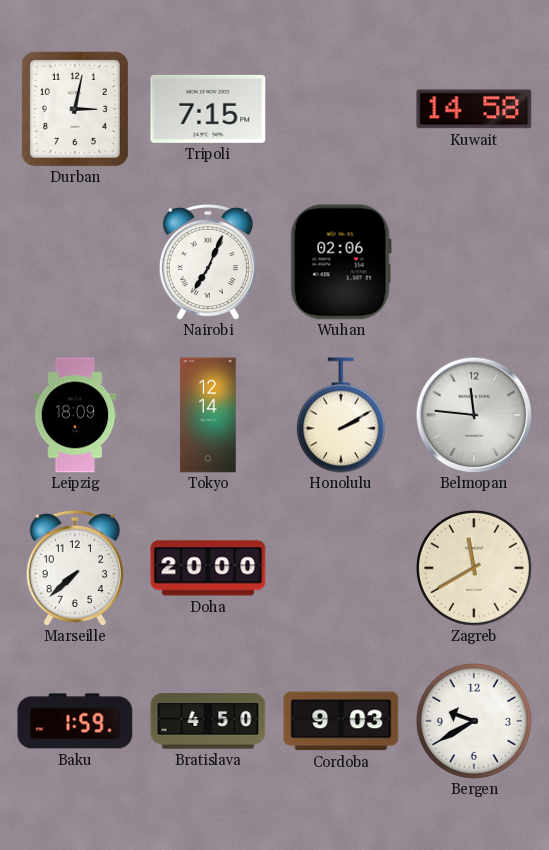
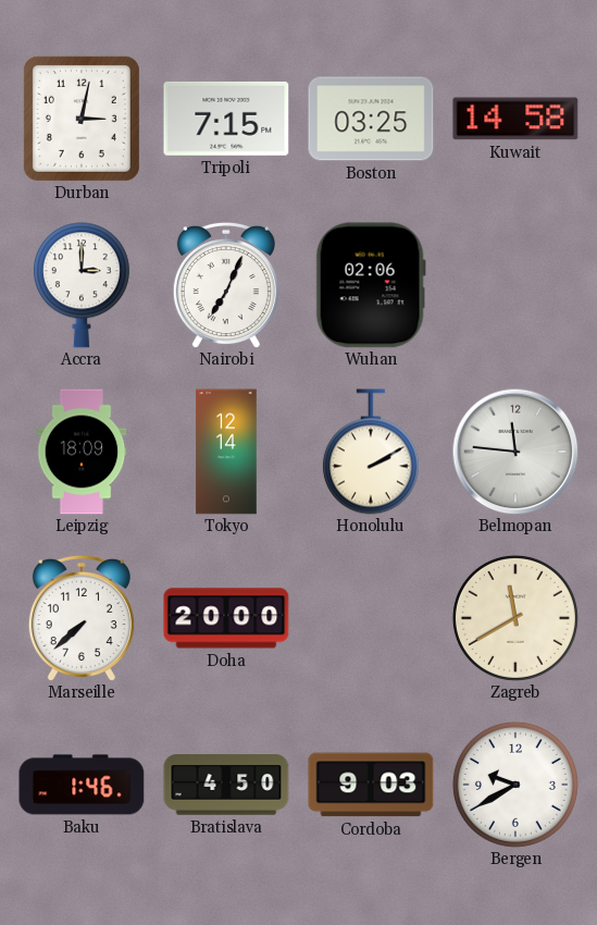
Boston: none -> 03:25 (371, 119)
Accra: none -> 3:00 (82, 285)
Baku: 1:59 -> 1:46 (82, 785)
